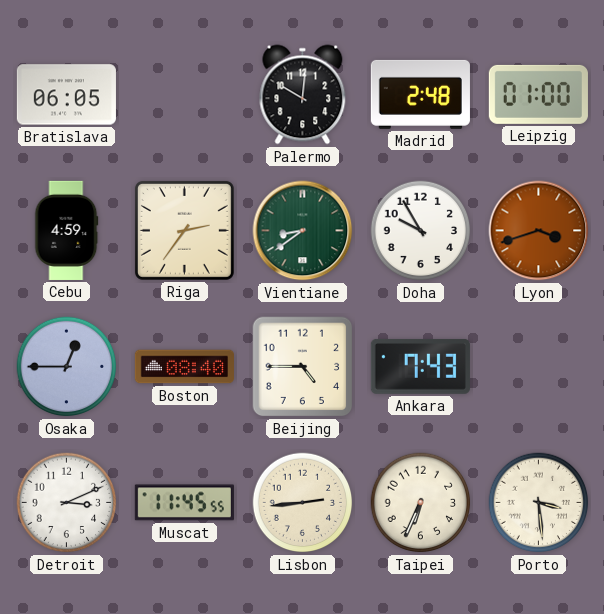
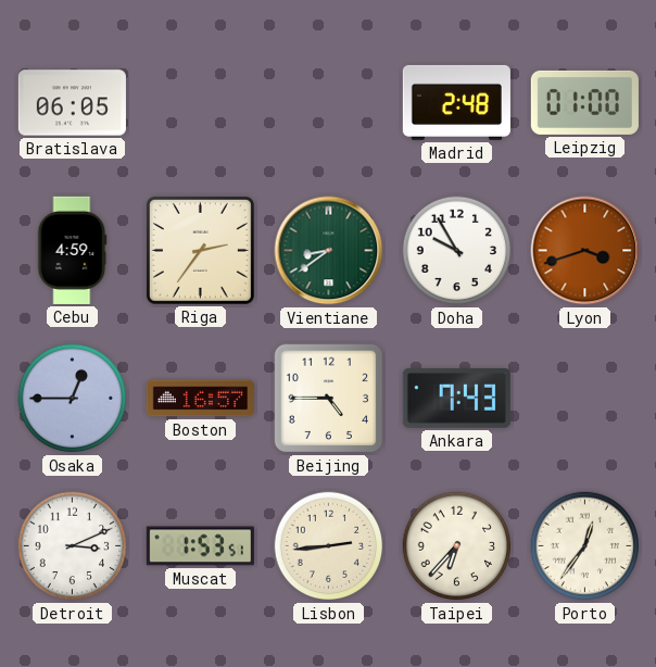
Palermo: 10:01 -> none (303, 95)
Boston: 08:40 -> 16:57 (200, 399)
Muscat: 11:45 -> 1:53 (200, 546)
Taipei: 6:34 -> 6:37 (457, 546)
Porto: 3:29 -> 12:36 (585, 546)
